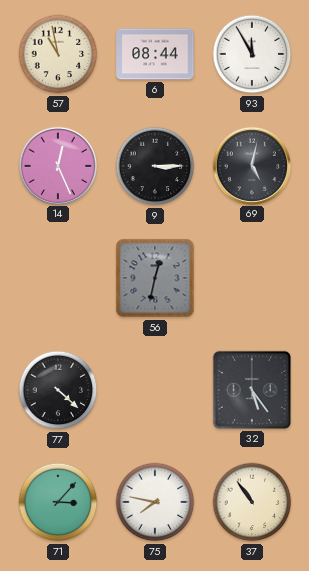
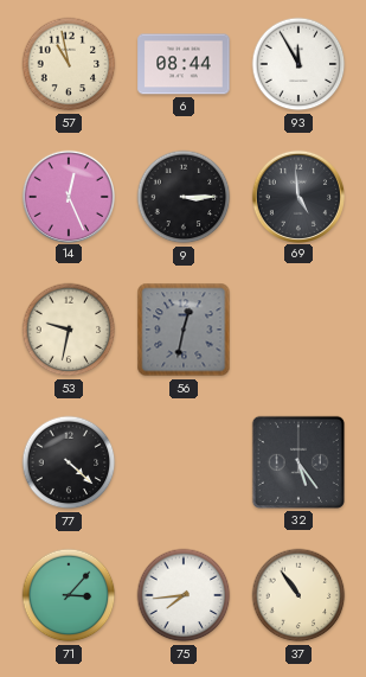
69: 5:02 -> 4:59 (297, 196)
53: none -> 9:32 (69, 330)
75: 7:47 -> 7:44 (184, 595)
